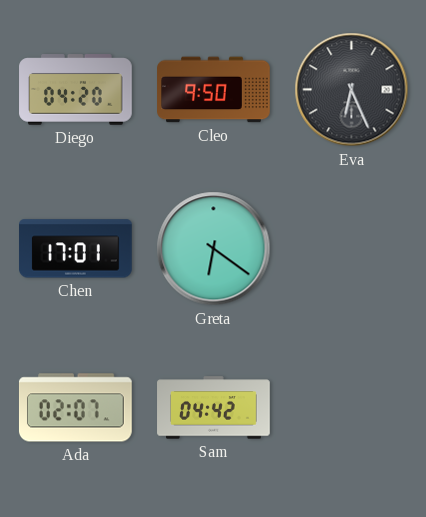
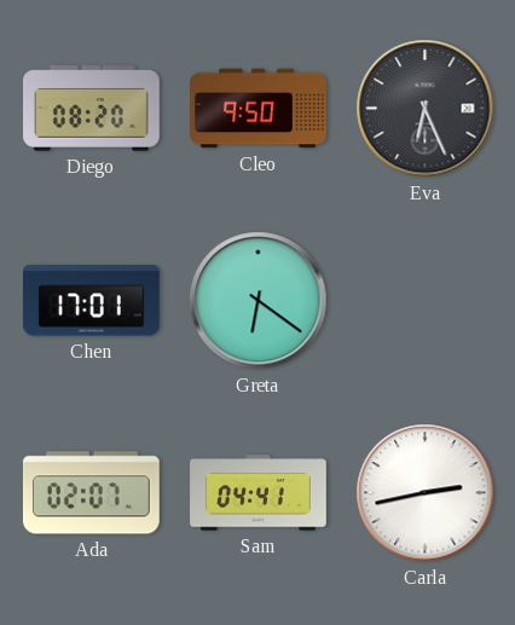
Diego: 04:20 -> 08:20 (92, 109)
Sam: 04:42 -> 04:41 (259, 493)
Carla: none -> 2:43 (426, 493)
